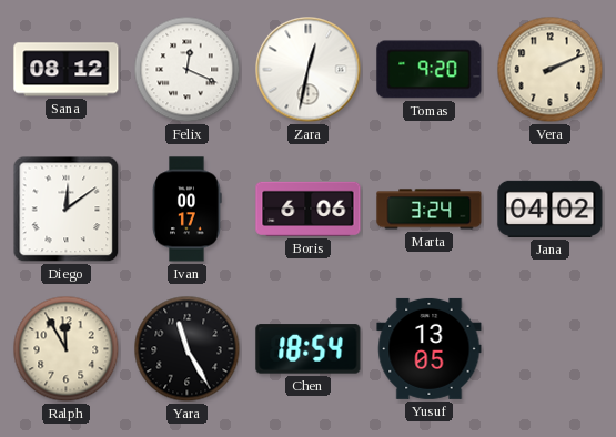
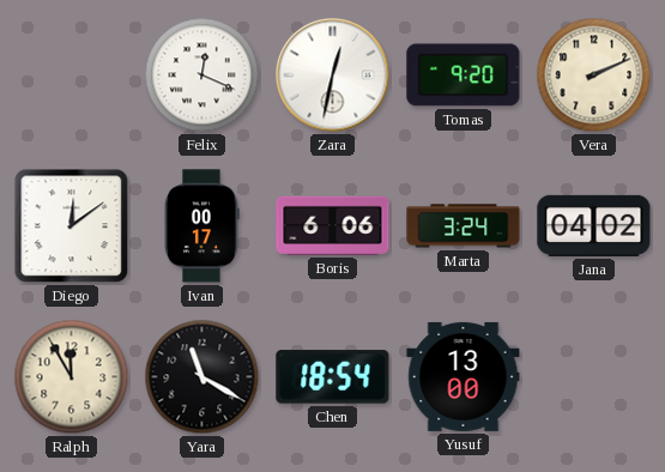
Sana: 08:12 -> none (67, 70)
Yara: 11:25 -> 11:20 (202, 377)
Yusuf: 13:05 -> 13:00 (464, 376)
